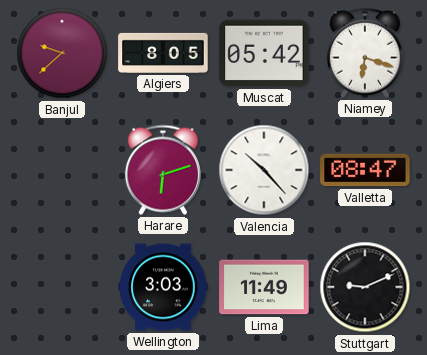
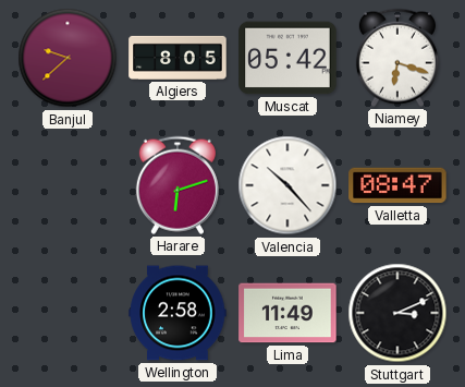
Wellington: 3:03 -> 2:58 (178, 313)
Stuttgart: 9:11 -> 3:11 (397, 313)
